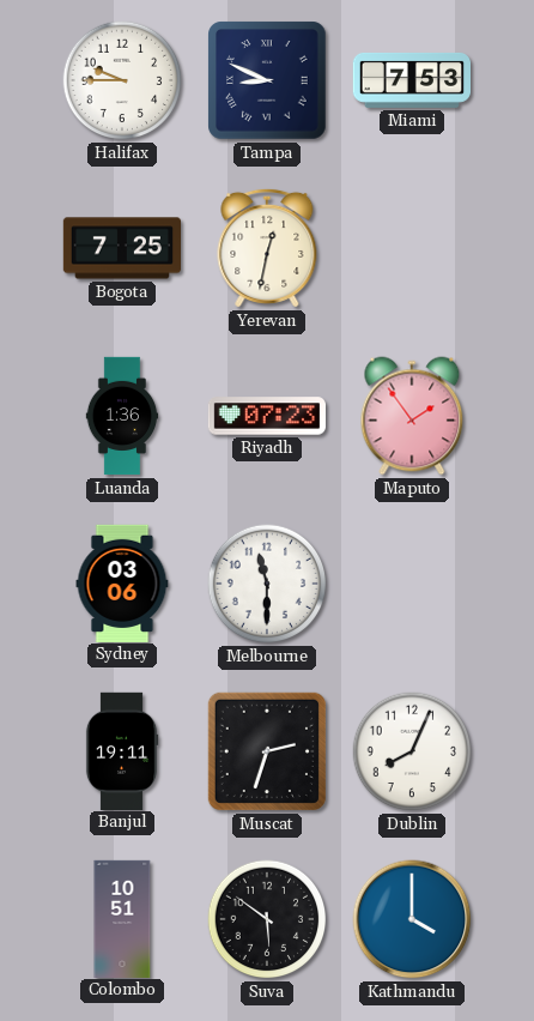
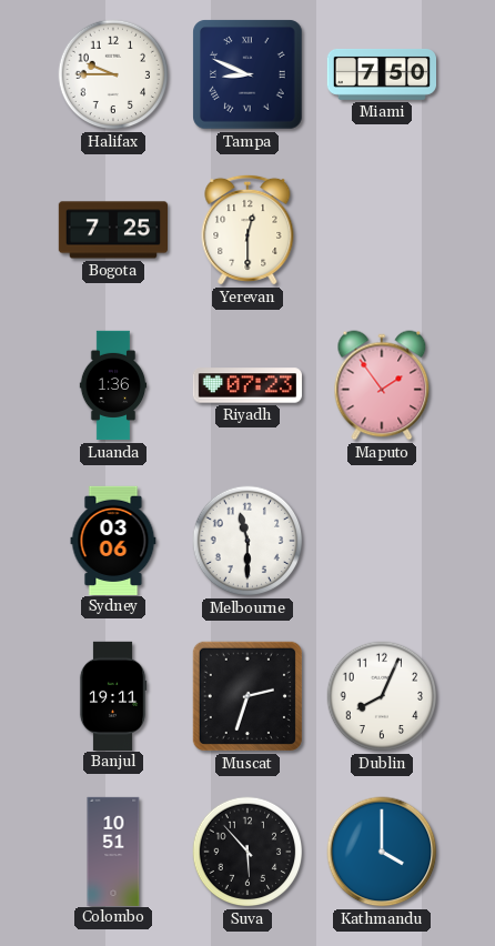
Miami: 7:53 -> 7:50 (381, 74)
Yerevan: 12:32 -> 12:30 (247, 230)
Suva: 5:51 -> 5:53 (247, 852)
